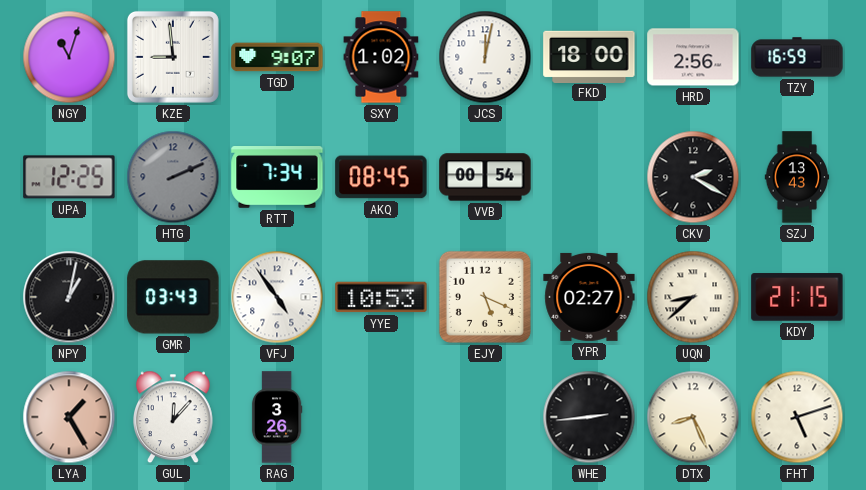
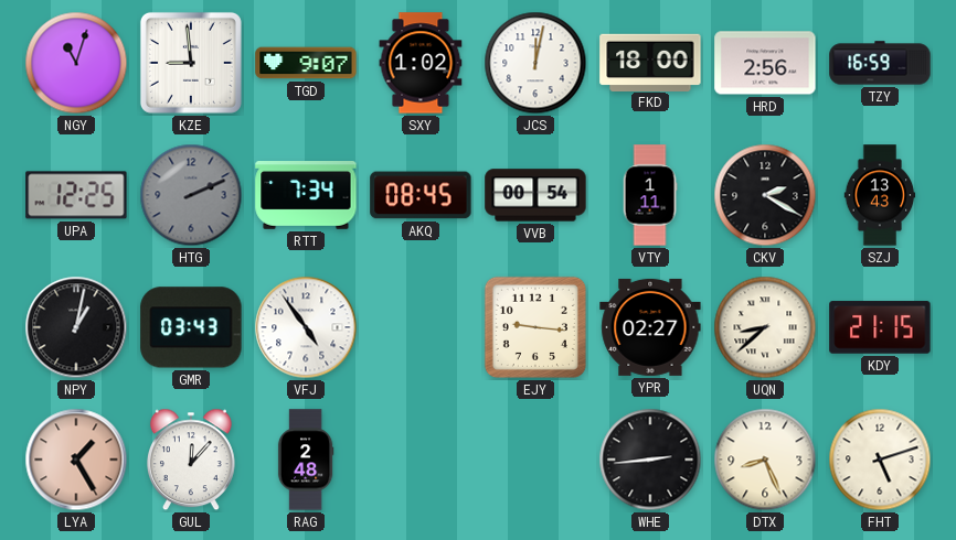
VTY: none -> 1:11 (650, 195)
YYE: 10:53 -> none (381, 297)
EJY: 5:19 -> 9:16 (535, 327)
RAG: 3:26 -> 2:48 (306, 460)
